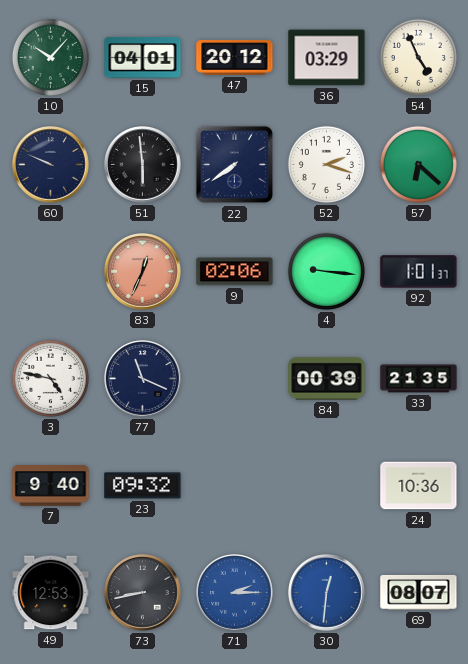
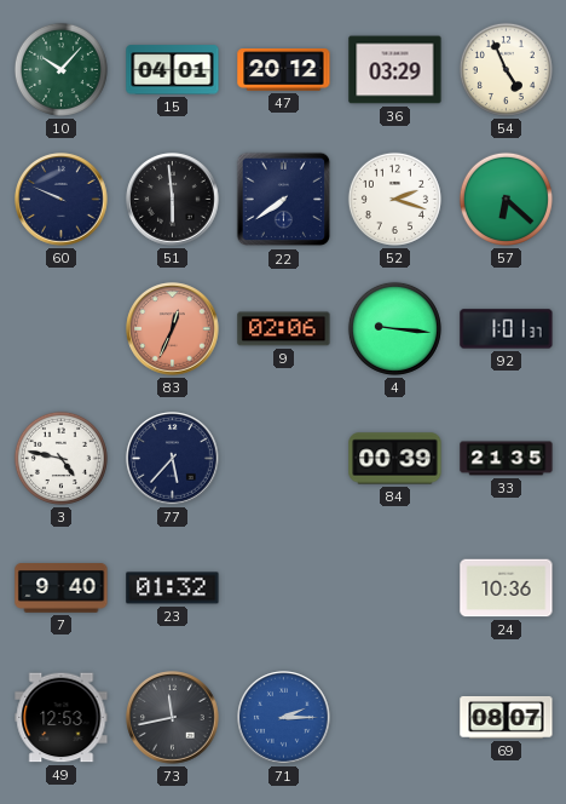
77: 11:19 -> 5:37 (173, 459)
23: 09:32 -> 01:32 (173, 588)
73: 8:43 -> 11:43 (173, 718)
30: 12:31 -> none (327, 593)
